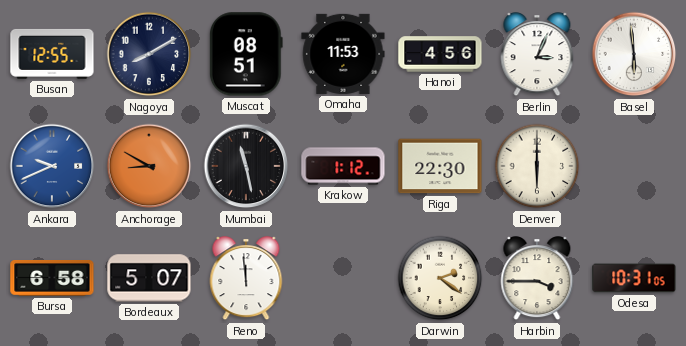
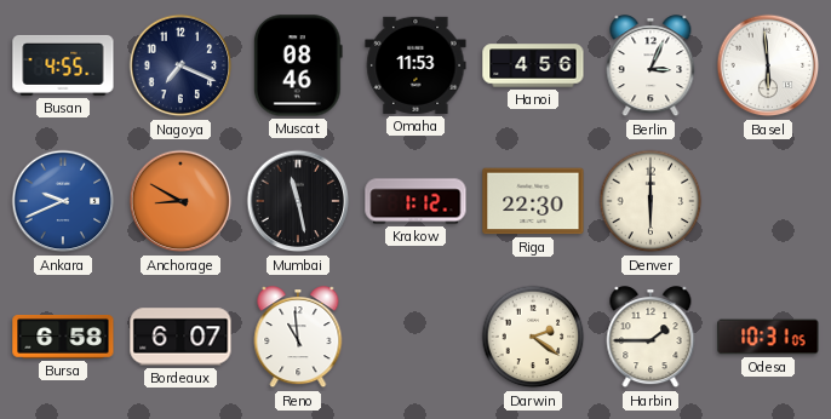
Busan: 12:55 -> 4:55 (63, 65)
Nagoya: 8:10 -> 7:19 (180, 65)
Muscat: 08:51 -> 08:46 (298, 65)
Bordeaux: 5:07 -> 6:07 (180, 337)
Reno: 11:59 -> 10:59 (298, 338)
Harbin: 3:45 -> 1:45 (651, 338)
